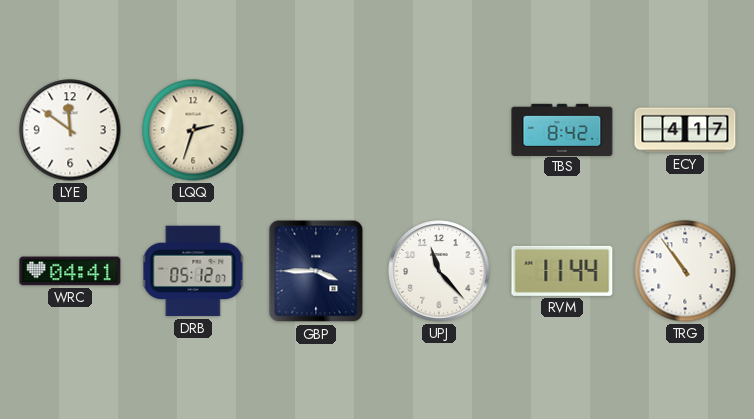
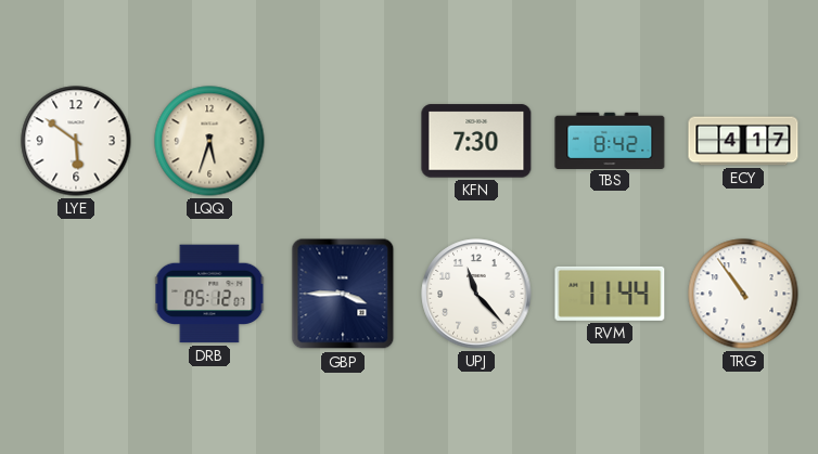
LYE: 11:51 -> 5:51 (76, 141)
LQQ: 2:33 -> 5:33 (209, 141)
KFN: none -> 7:30 (476, 141)
WRC: 04:41 -> none (70, 271)
